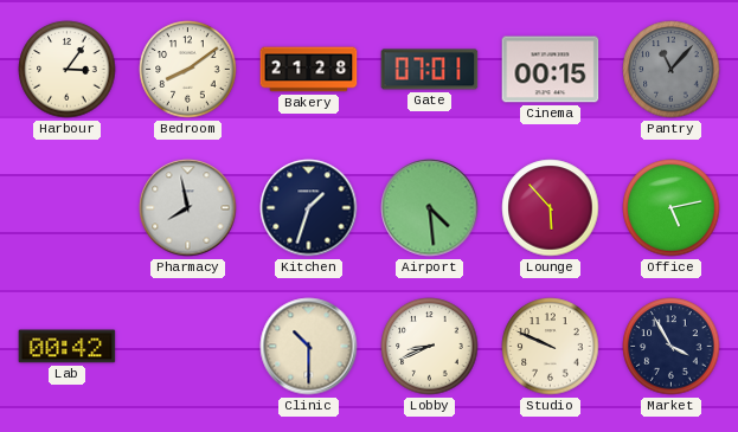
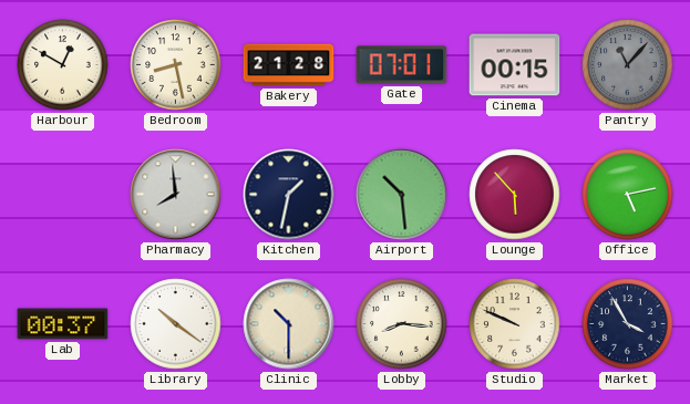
Harbour: 3:06 -> 12:50 (63, 65)
Bedroom: 8:09 -> 8:28 (176, 65)
Pharmacy: 7:58 -> 7:59 (176, 195)
Kitchen: 1:33 -> 1:32 (289, 195)
Airport: 4:29 -> 10:29 (402, 195)
Lab: 00:42 -> 00:37 (63, 324)
Library: none -> 10:21 (176, 324)
Lobby: 8:41 -> 8:16 (402, 324)
